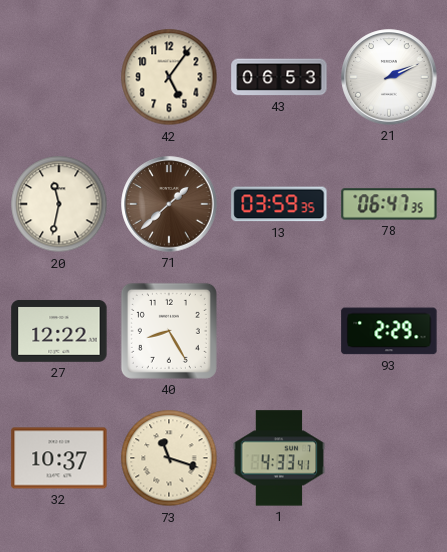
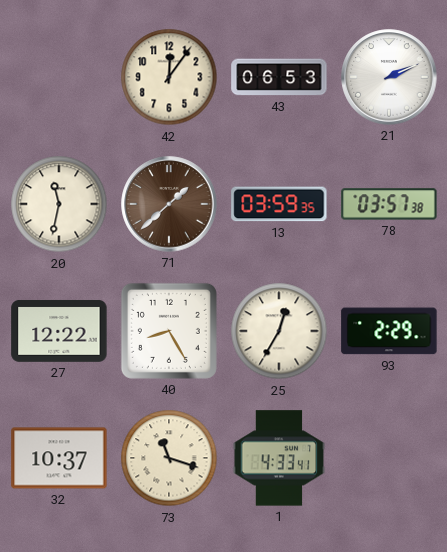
42: 5:06 -> 12:06 (169, 77)
78: 06:47 -> 03:57 (389, 204)
25: none -> 12:35 (279, 331)
